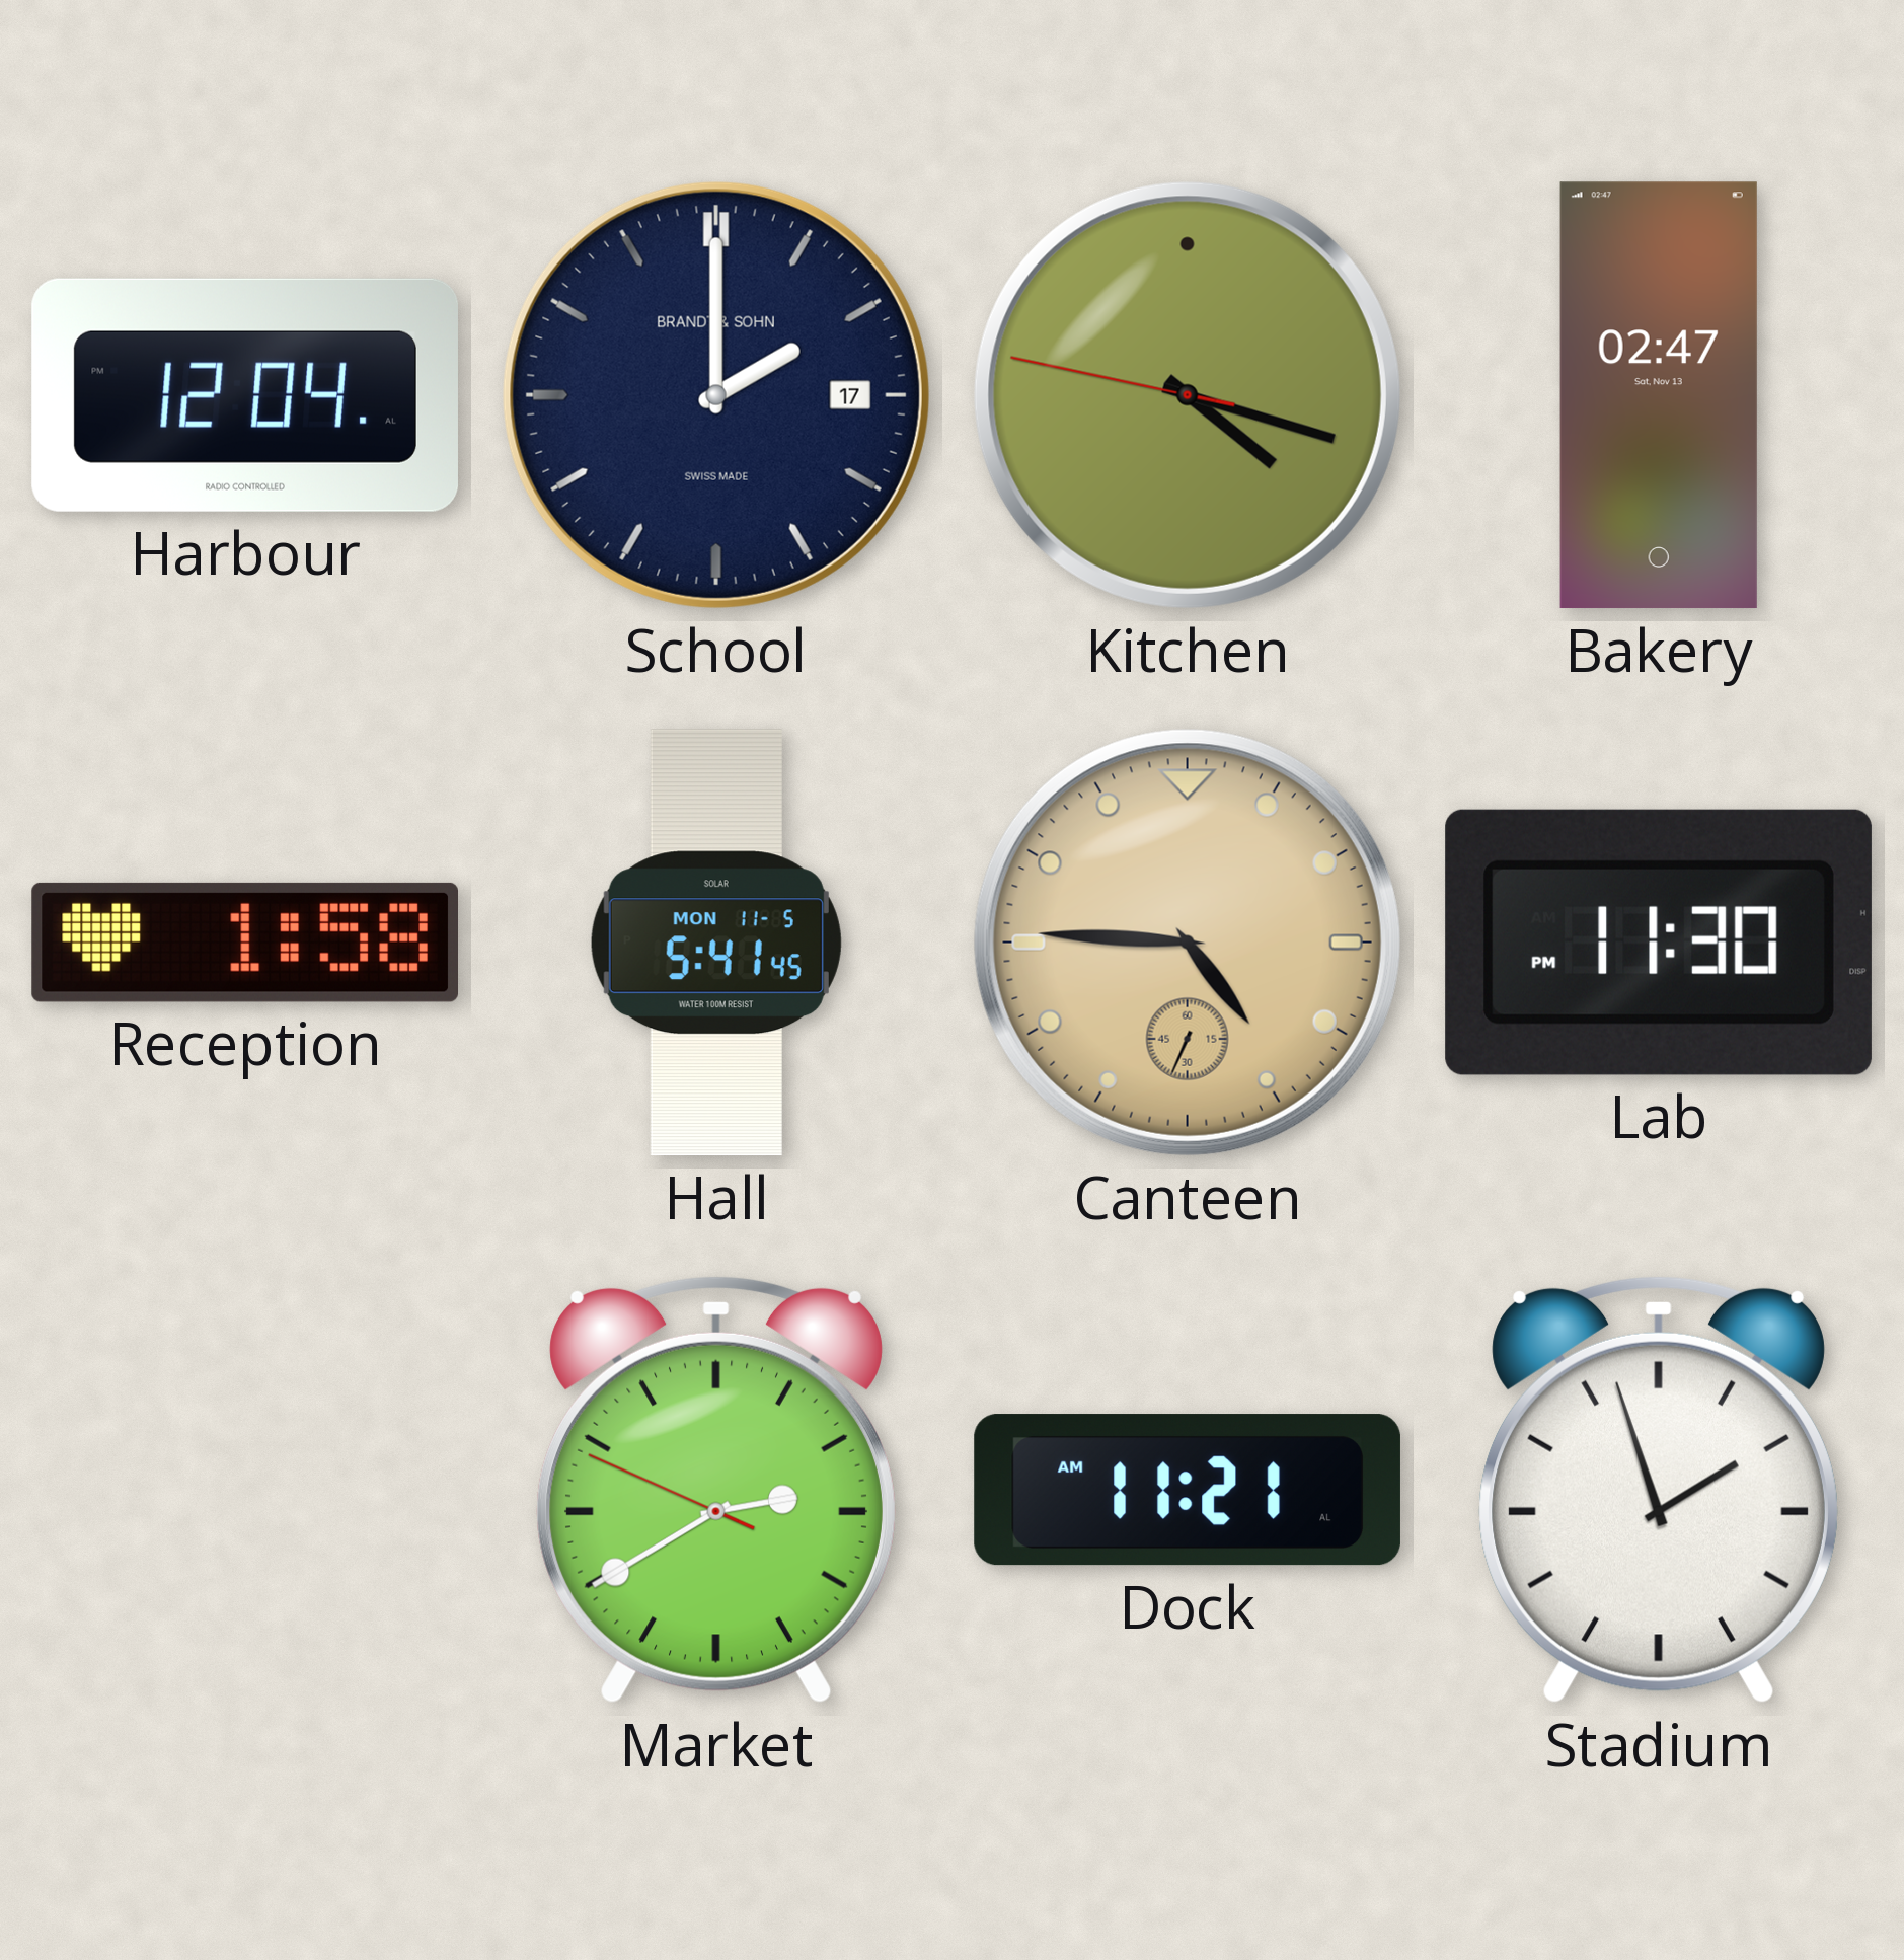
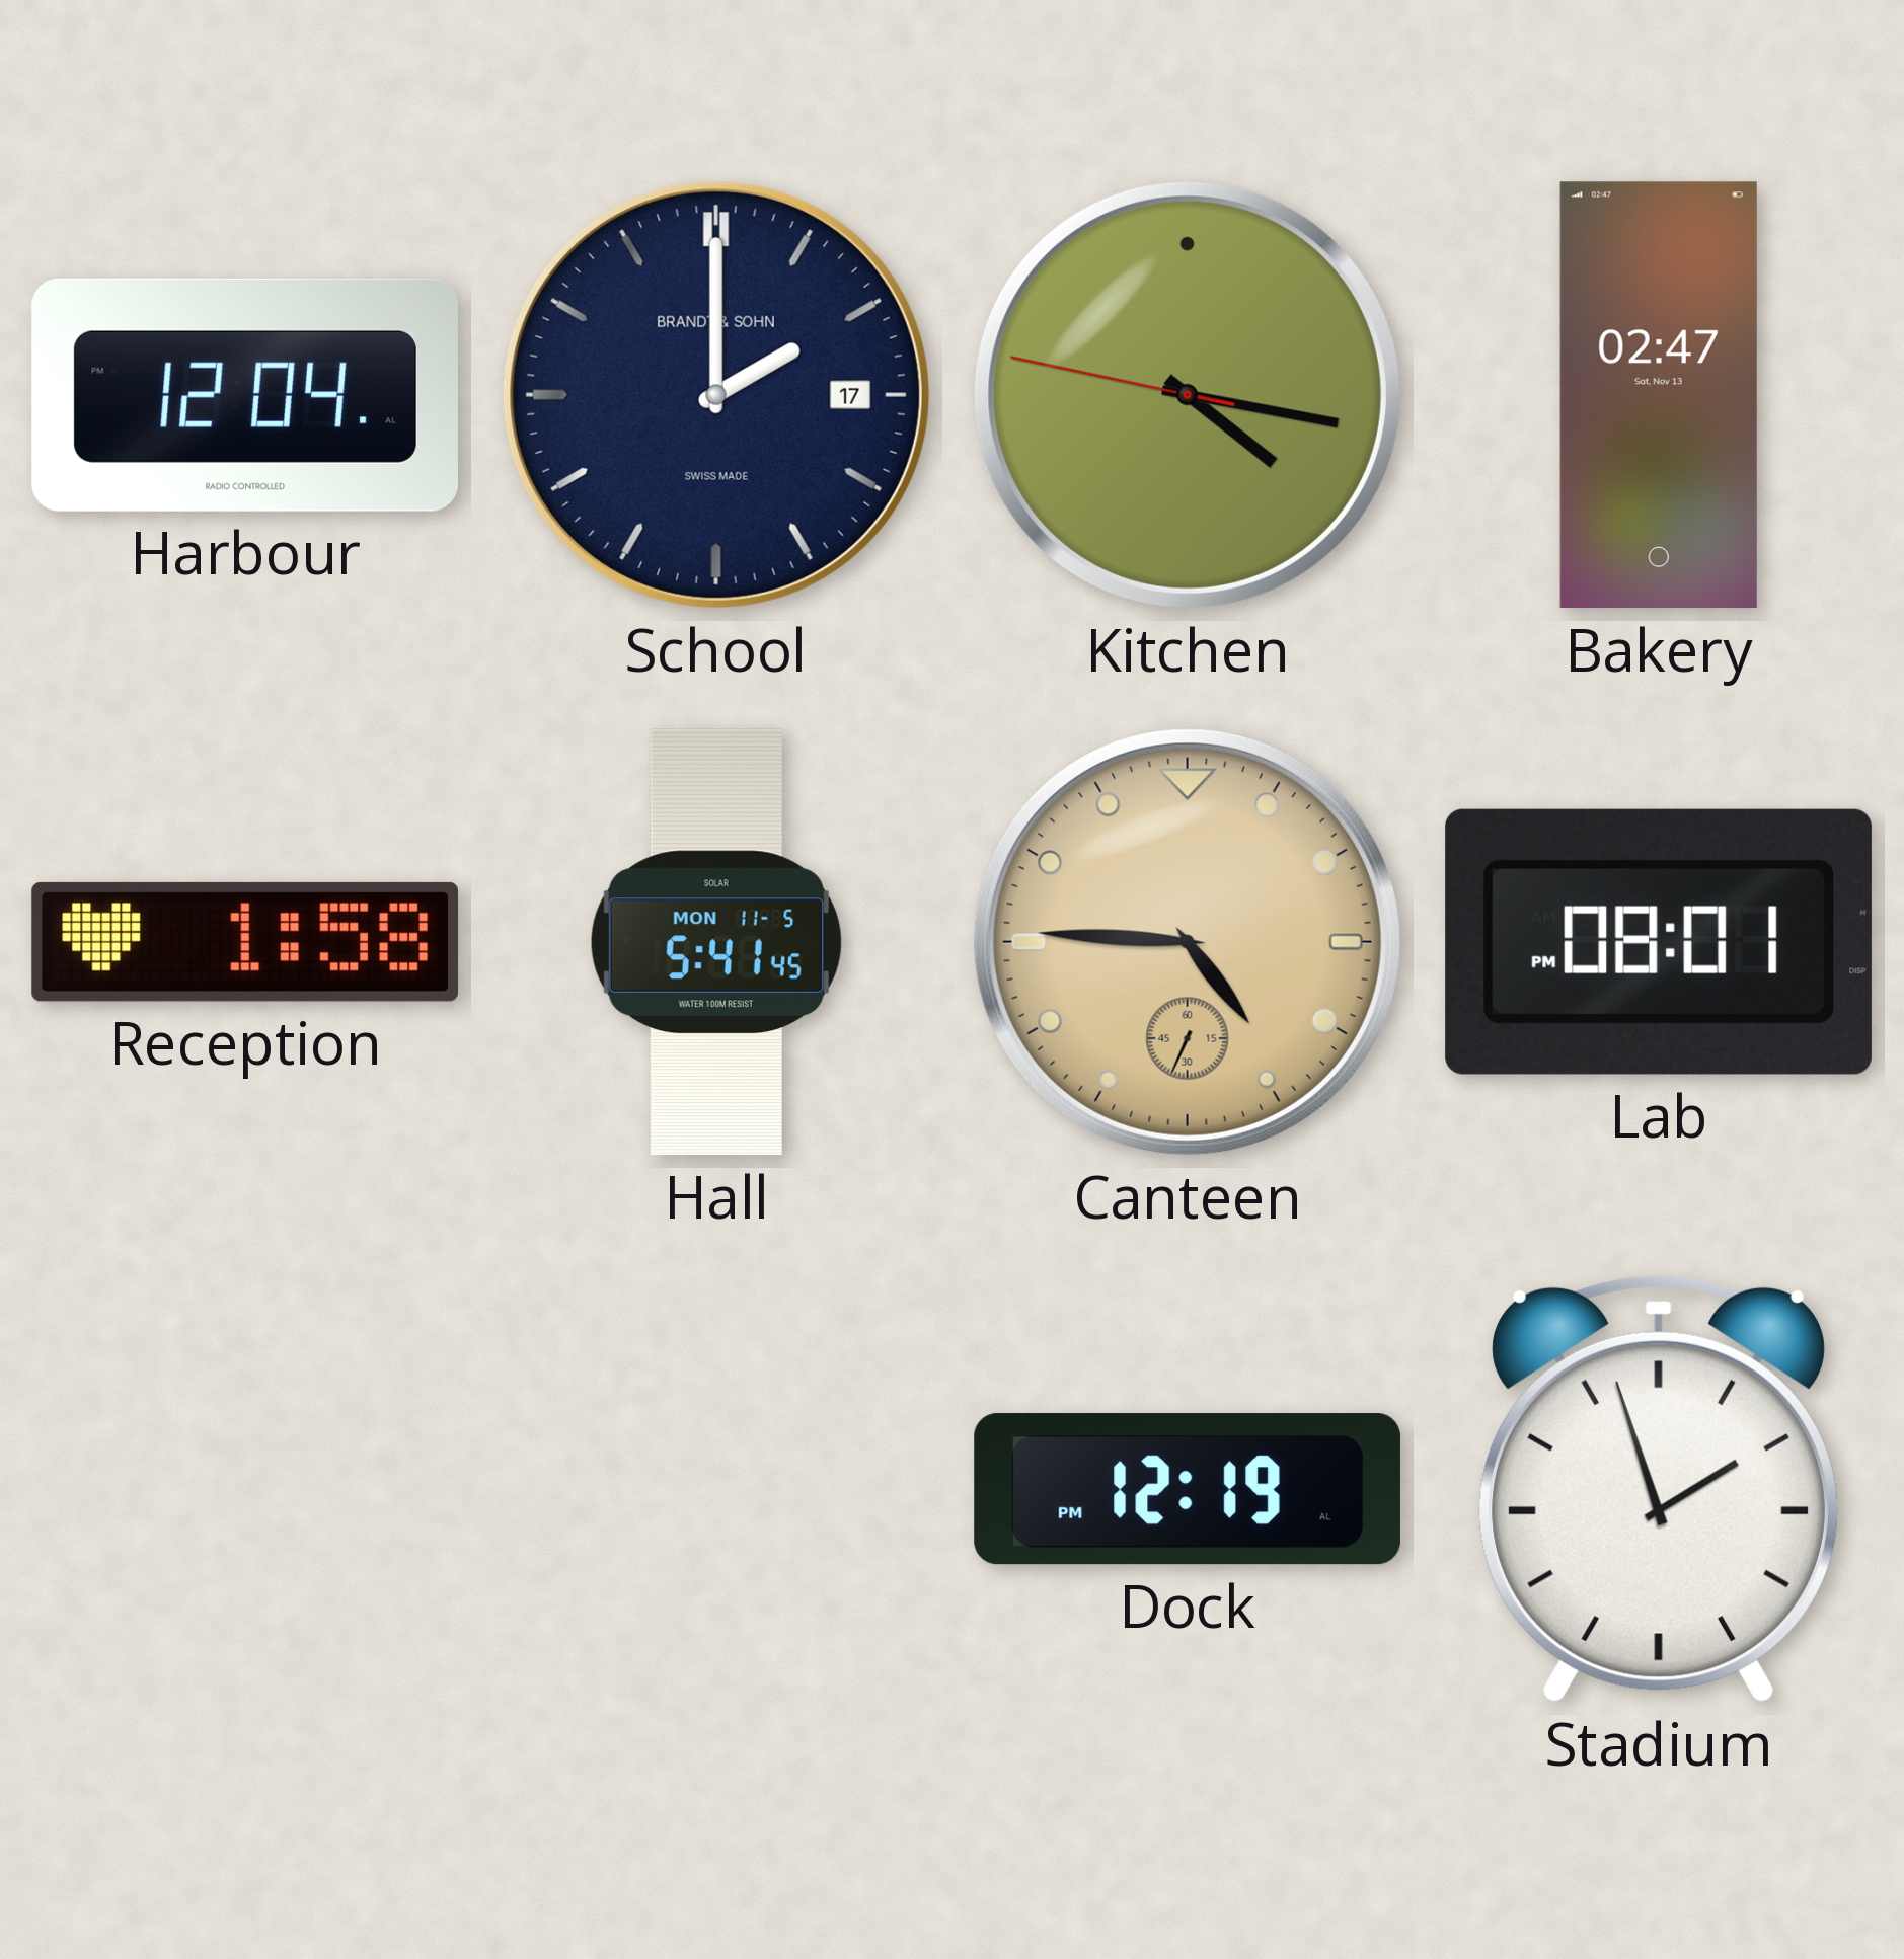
Kitchen: 4:17 -> 4:16 (1188, 395)
Lab: 11:30 -> 08:01 (1659, 942)
Market: 2:39 -> none (716, 1490)
Dock: 11:21 -> 12:19 (1188, 1489)
